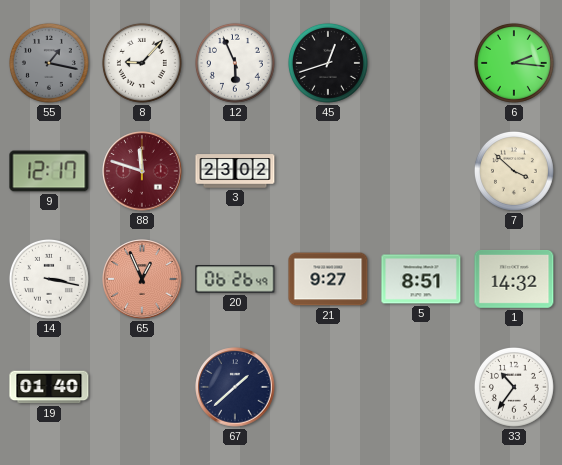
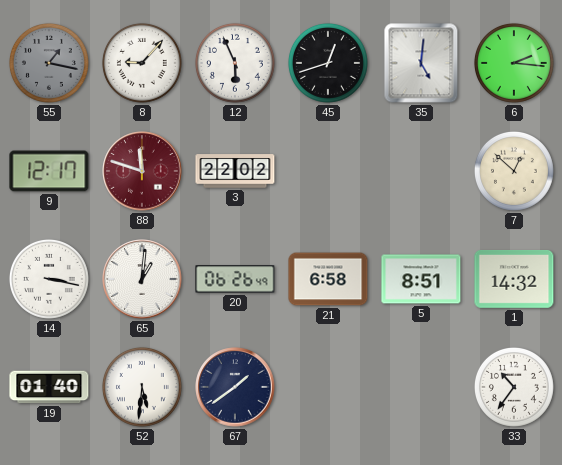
35: none -> 5:01 (421, 63)
3: 23:02 -> 22:02 (235, 171)
7: 3:52 -> 12:52 (514, 171)
65: 12:56 -> 1:01 (142, 279)
65 dial: salmon -> white (142, 279)
21: 9:27 -> 6:58 (328, 279)
52: none -> 5:31 (142, 387)
67: 1:38 -> 1:39 (235, 387)
